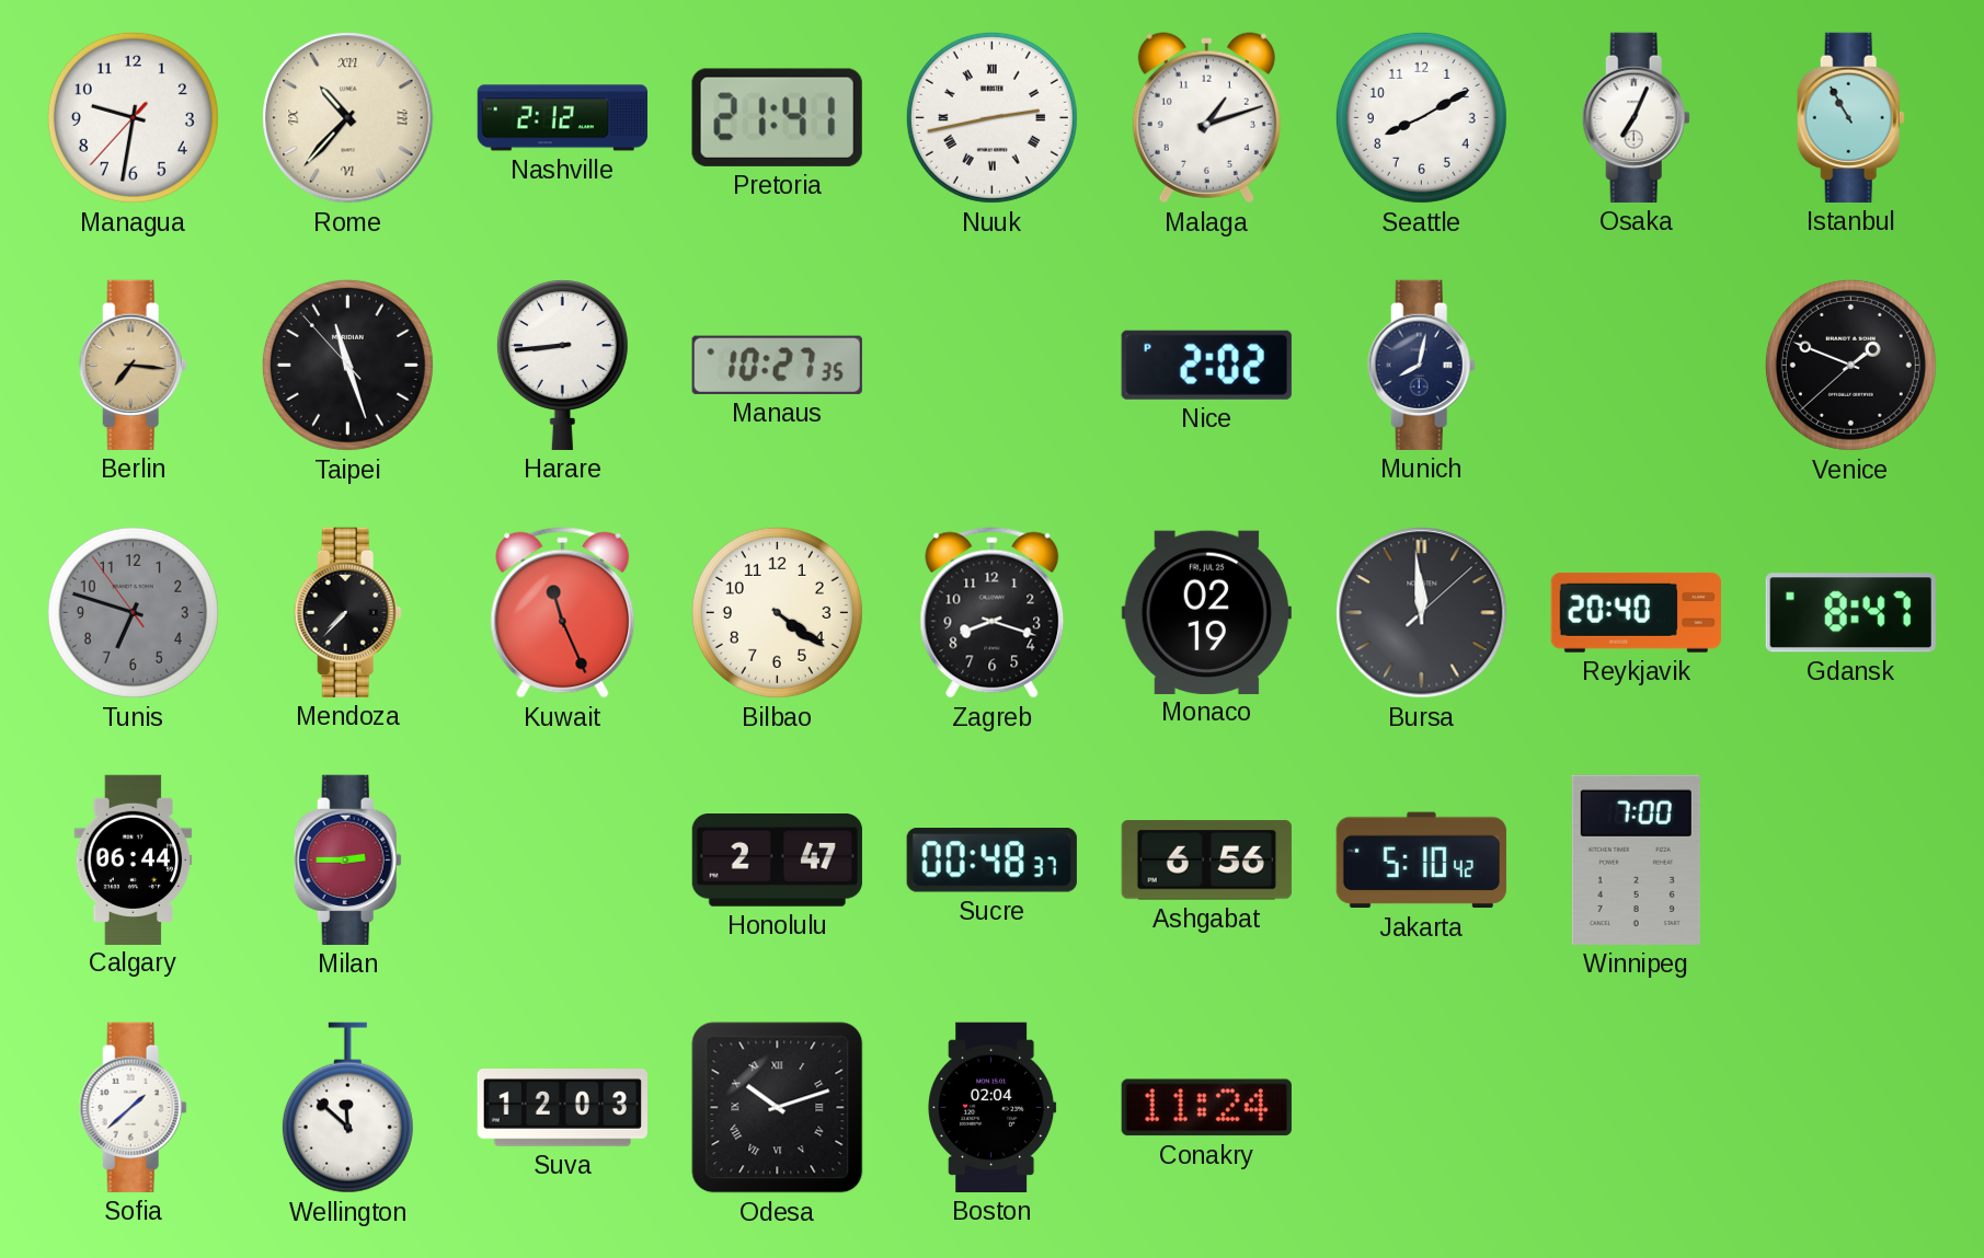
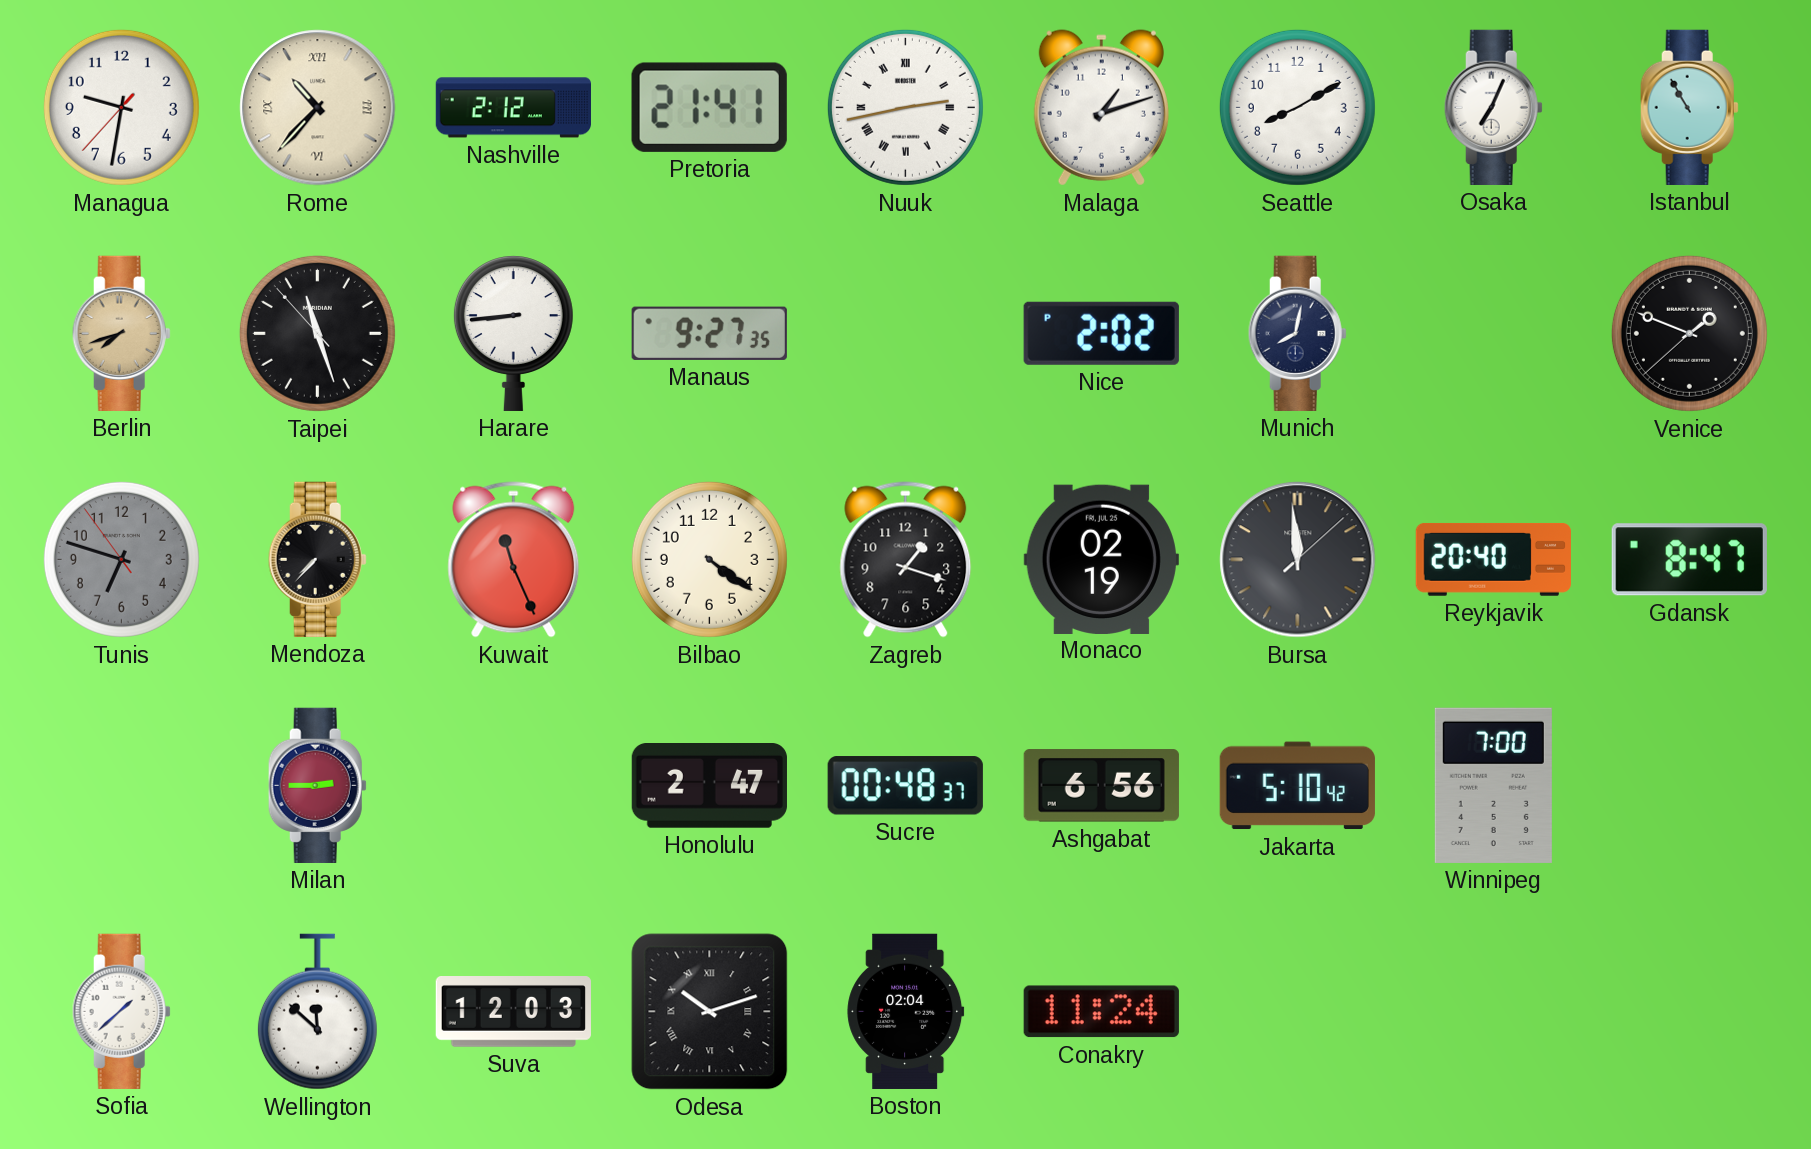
Berlin: 7:16 -> 7:42 (121, 333)
Manaus: 10:27 -> 9:27 (709, 333)
Zagreb: 8:18 -> 1:18 (906, 560)
Calgary: 06:44 -> none (134, 859)
